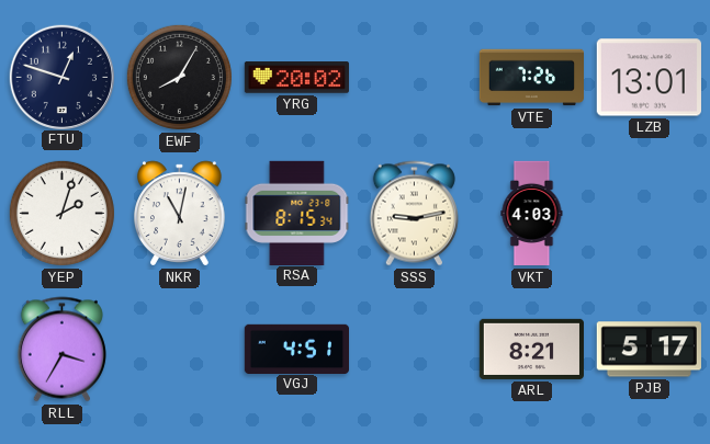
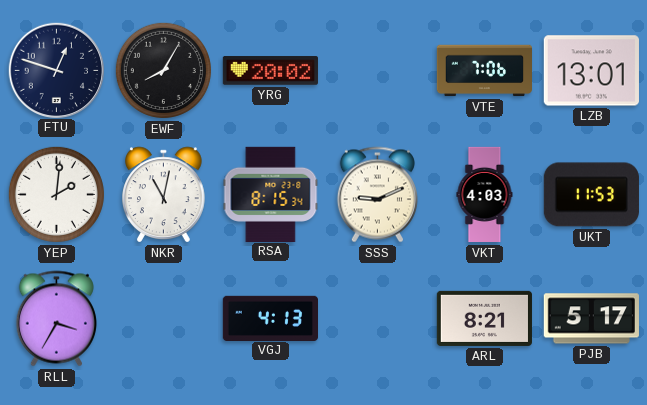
VTE: 7:26 -> 7:06 (484, 71)
YEP: 2:03 -> 2:01 (56, 194)
SSS: 9:13 -> 9:11 (377, 195)
UKT: none -> 11:53 (591, 195)
VGJ: 4:51 -> 4:13 (270, 318)
